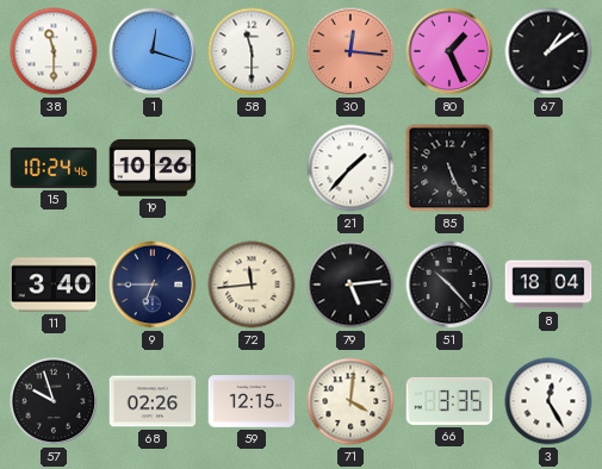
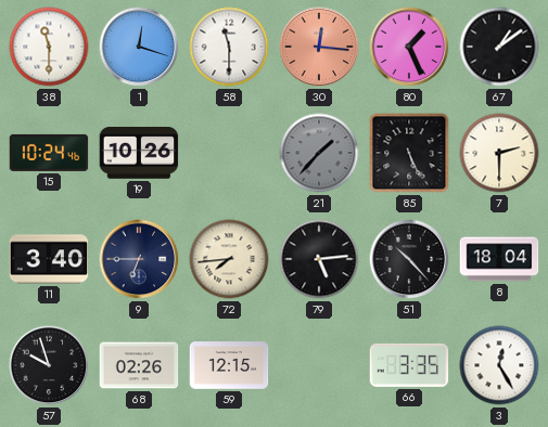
21 dial: white -> grey (319, 153)
7: none -> 2:30 (499, 153)
72: 11:44 -> 7:44 (229, 259)
71: 4:01 -> none (350, 401)
